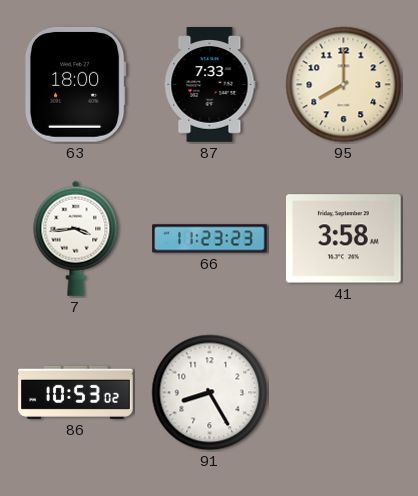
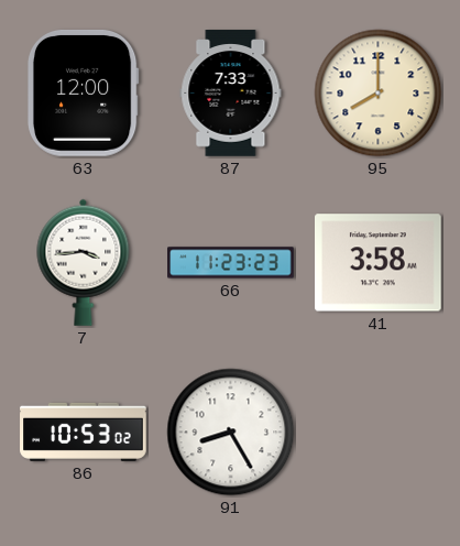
63: 18:00 -> 12:00 (83, 92)
